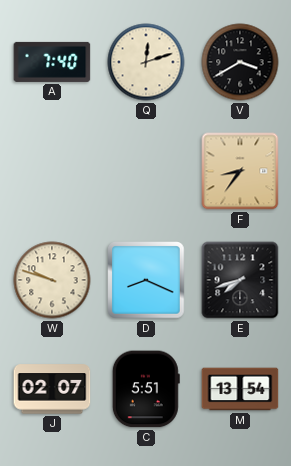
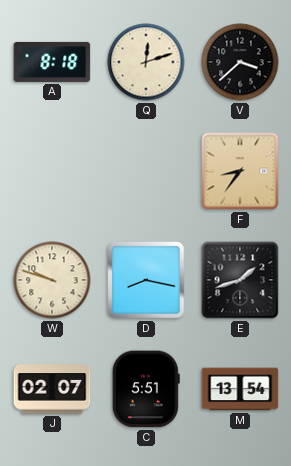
A: 7:40 -> 8:18 (52, 62)
V: 3:40 -> 3:38 (240, 62)
D: 8:19 -> 8:17 (146, 280)
E: 7:42 -> 1:42 (240, 280)
